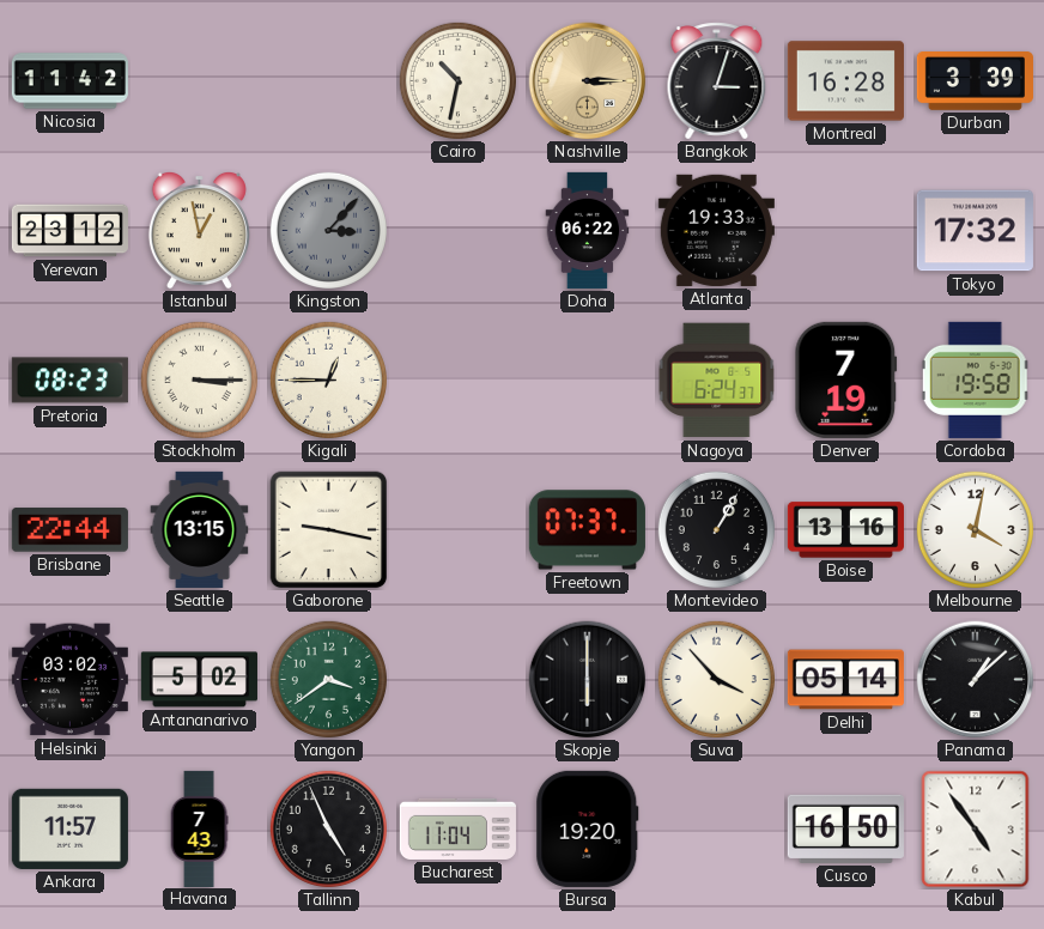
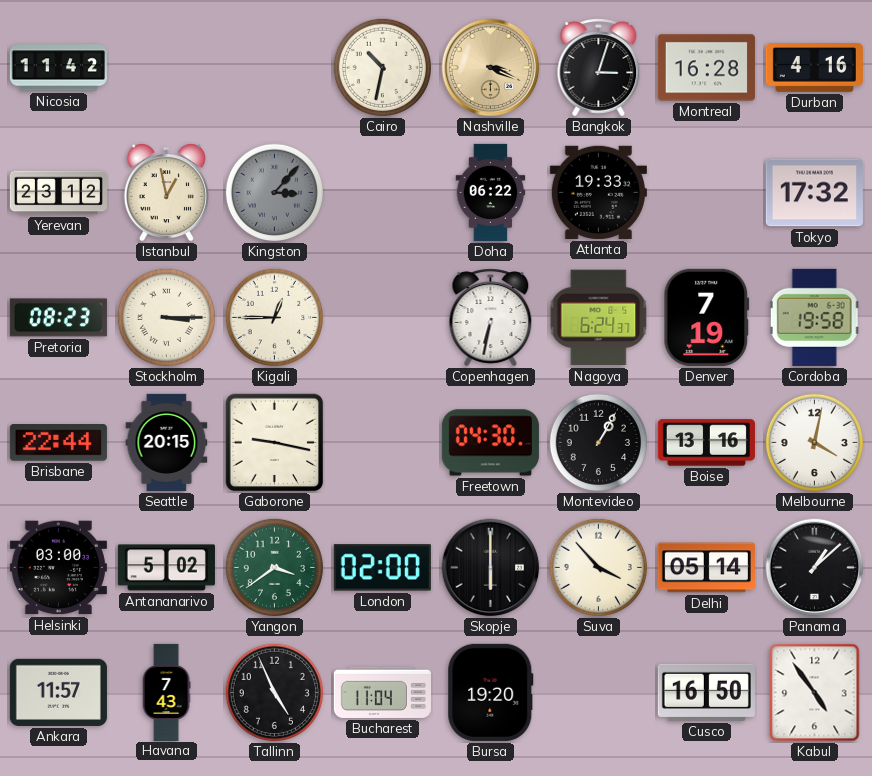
Nashville: 3:15 -> 3:19 (491, 68)
Durban: 3:39 -> 4:16 (814, 68)
Copenhagen: none -> 6:32 (491, 318)
Seattle: 13:15 -> 20:15 (167, 442)
Freetown: 07:37 -> 04:30 (490, 443)
Helsinki: 03:02 -> 03:00 (58, 568)
London: none -> 02:00 (382, 568)
